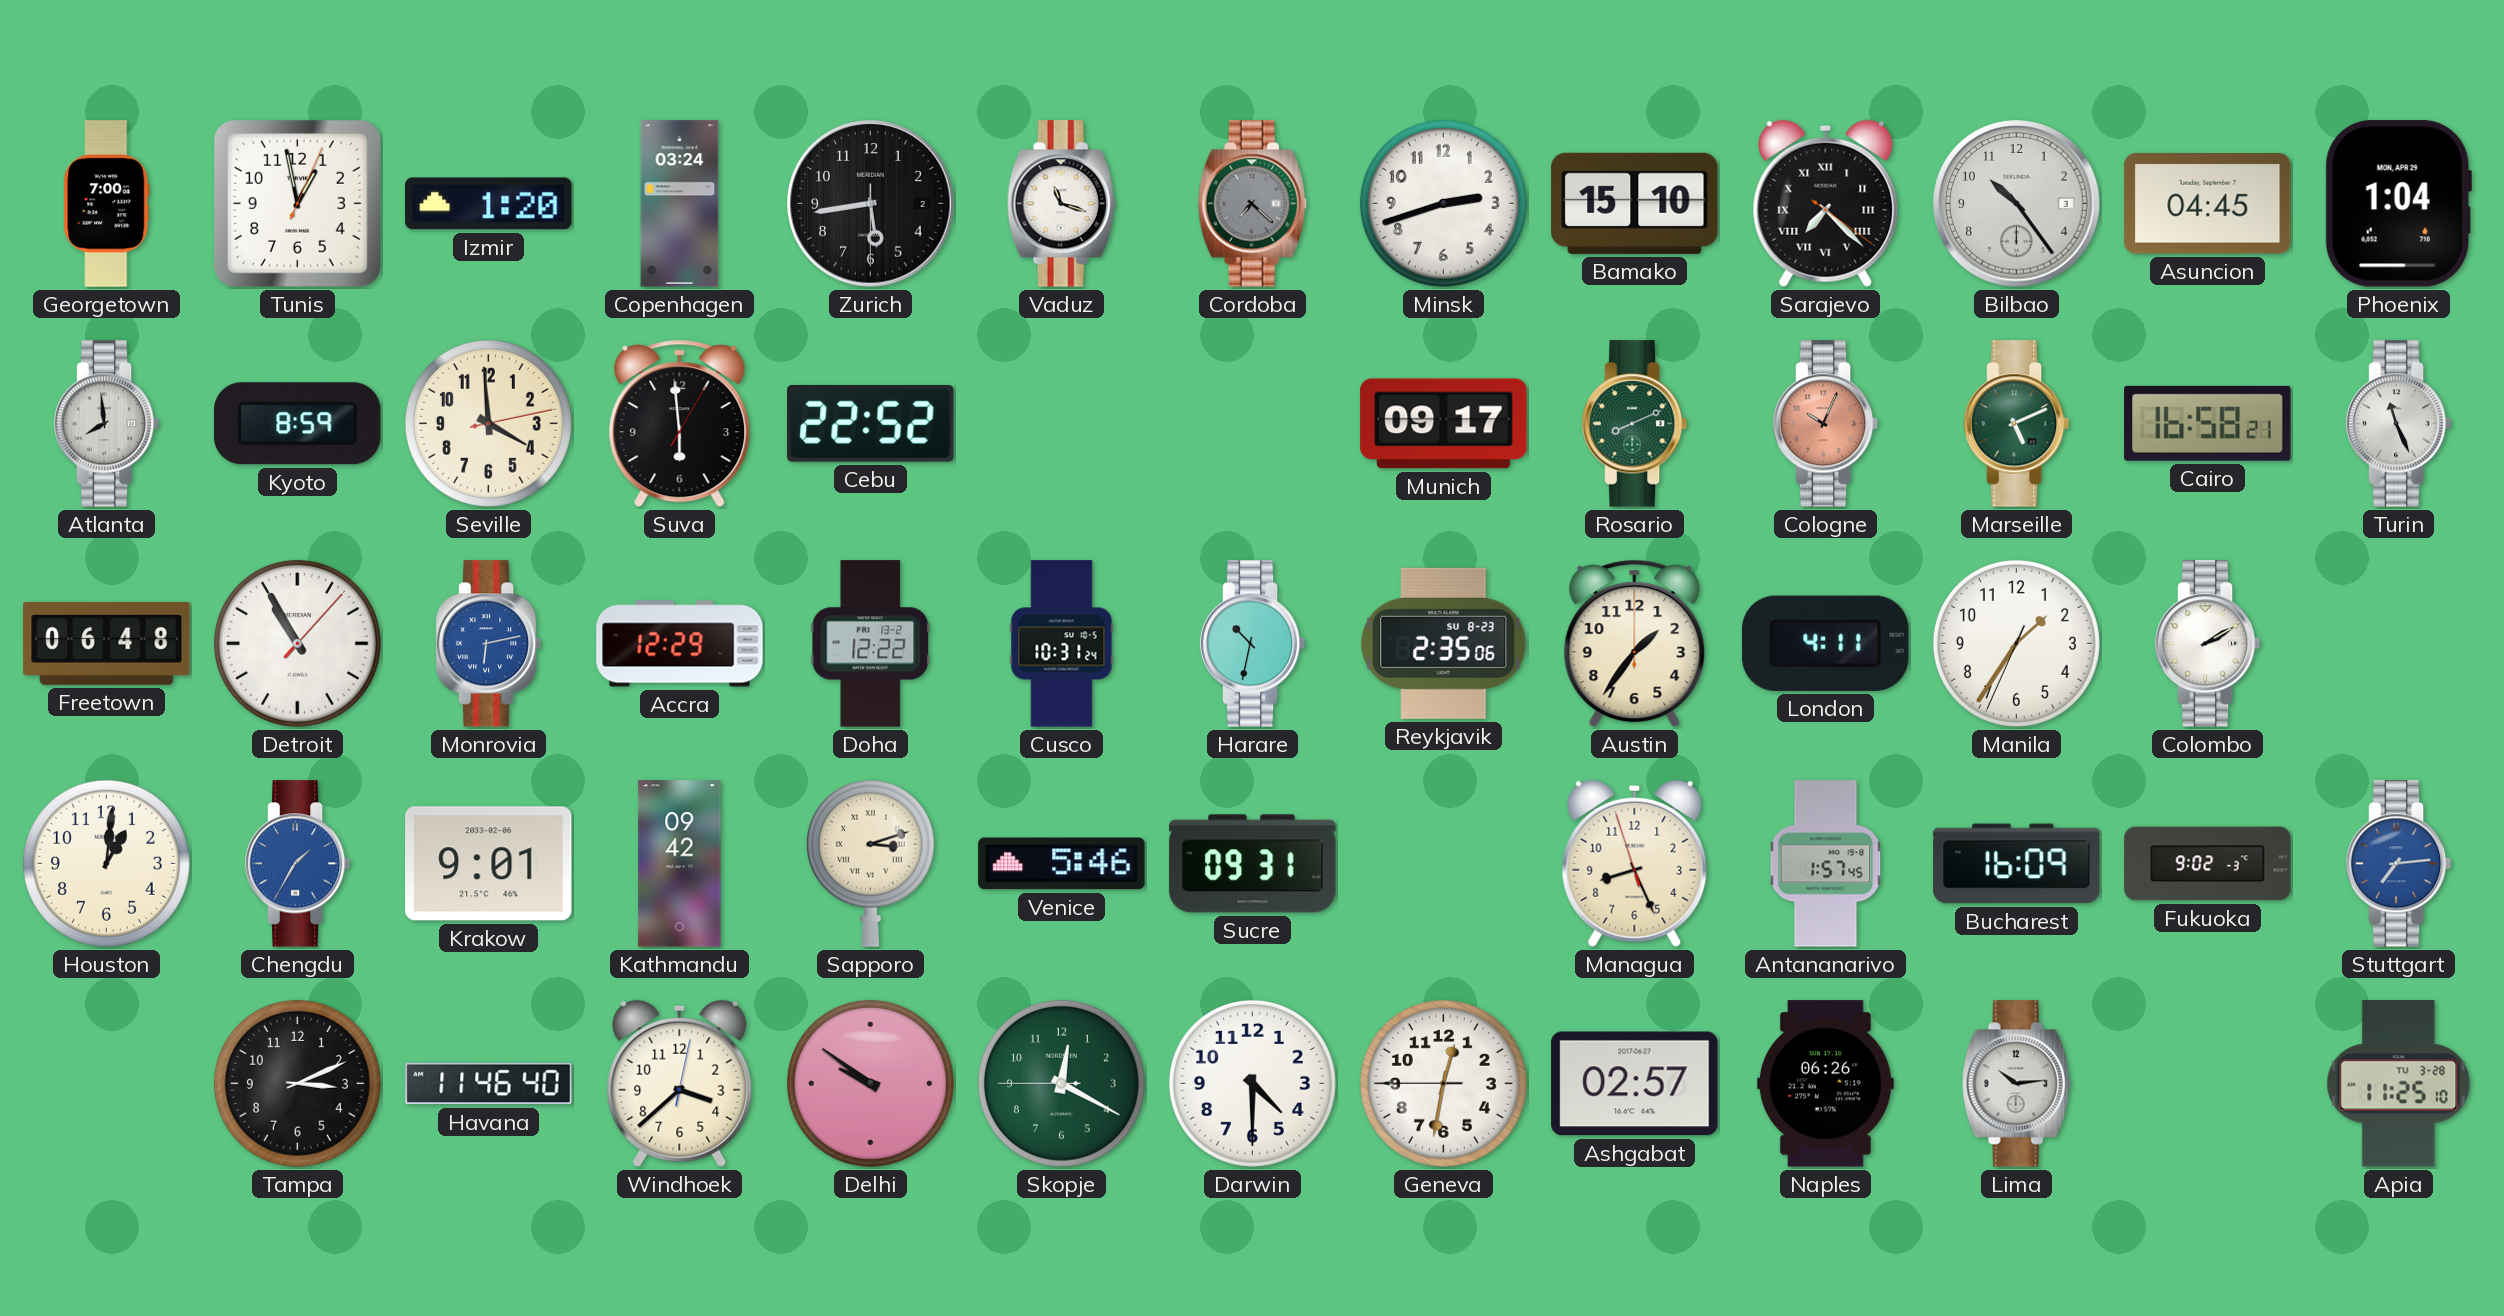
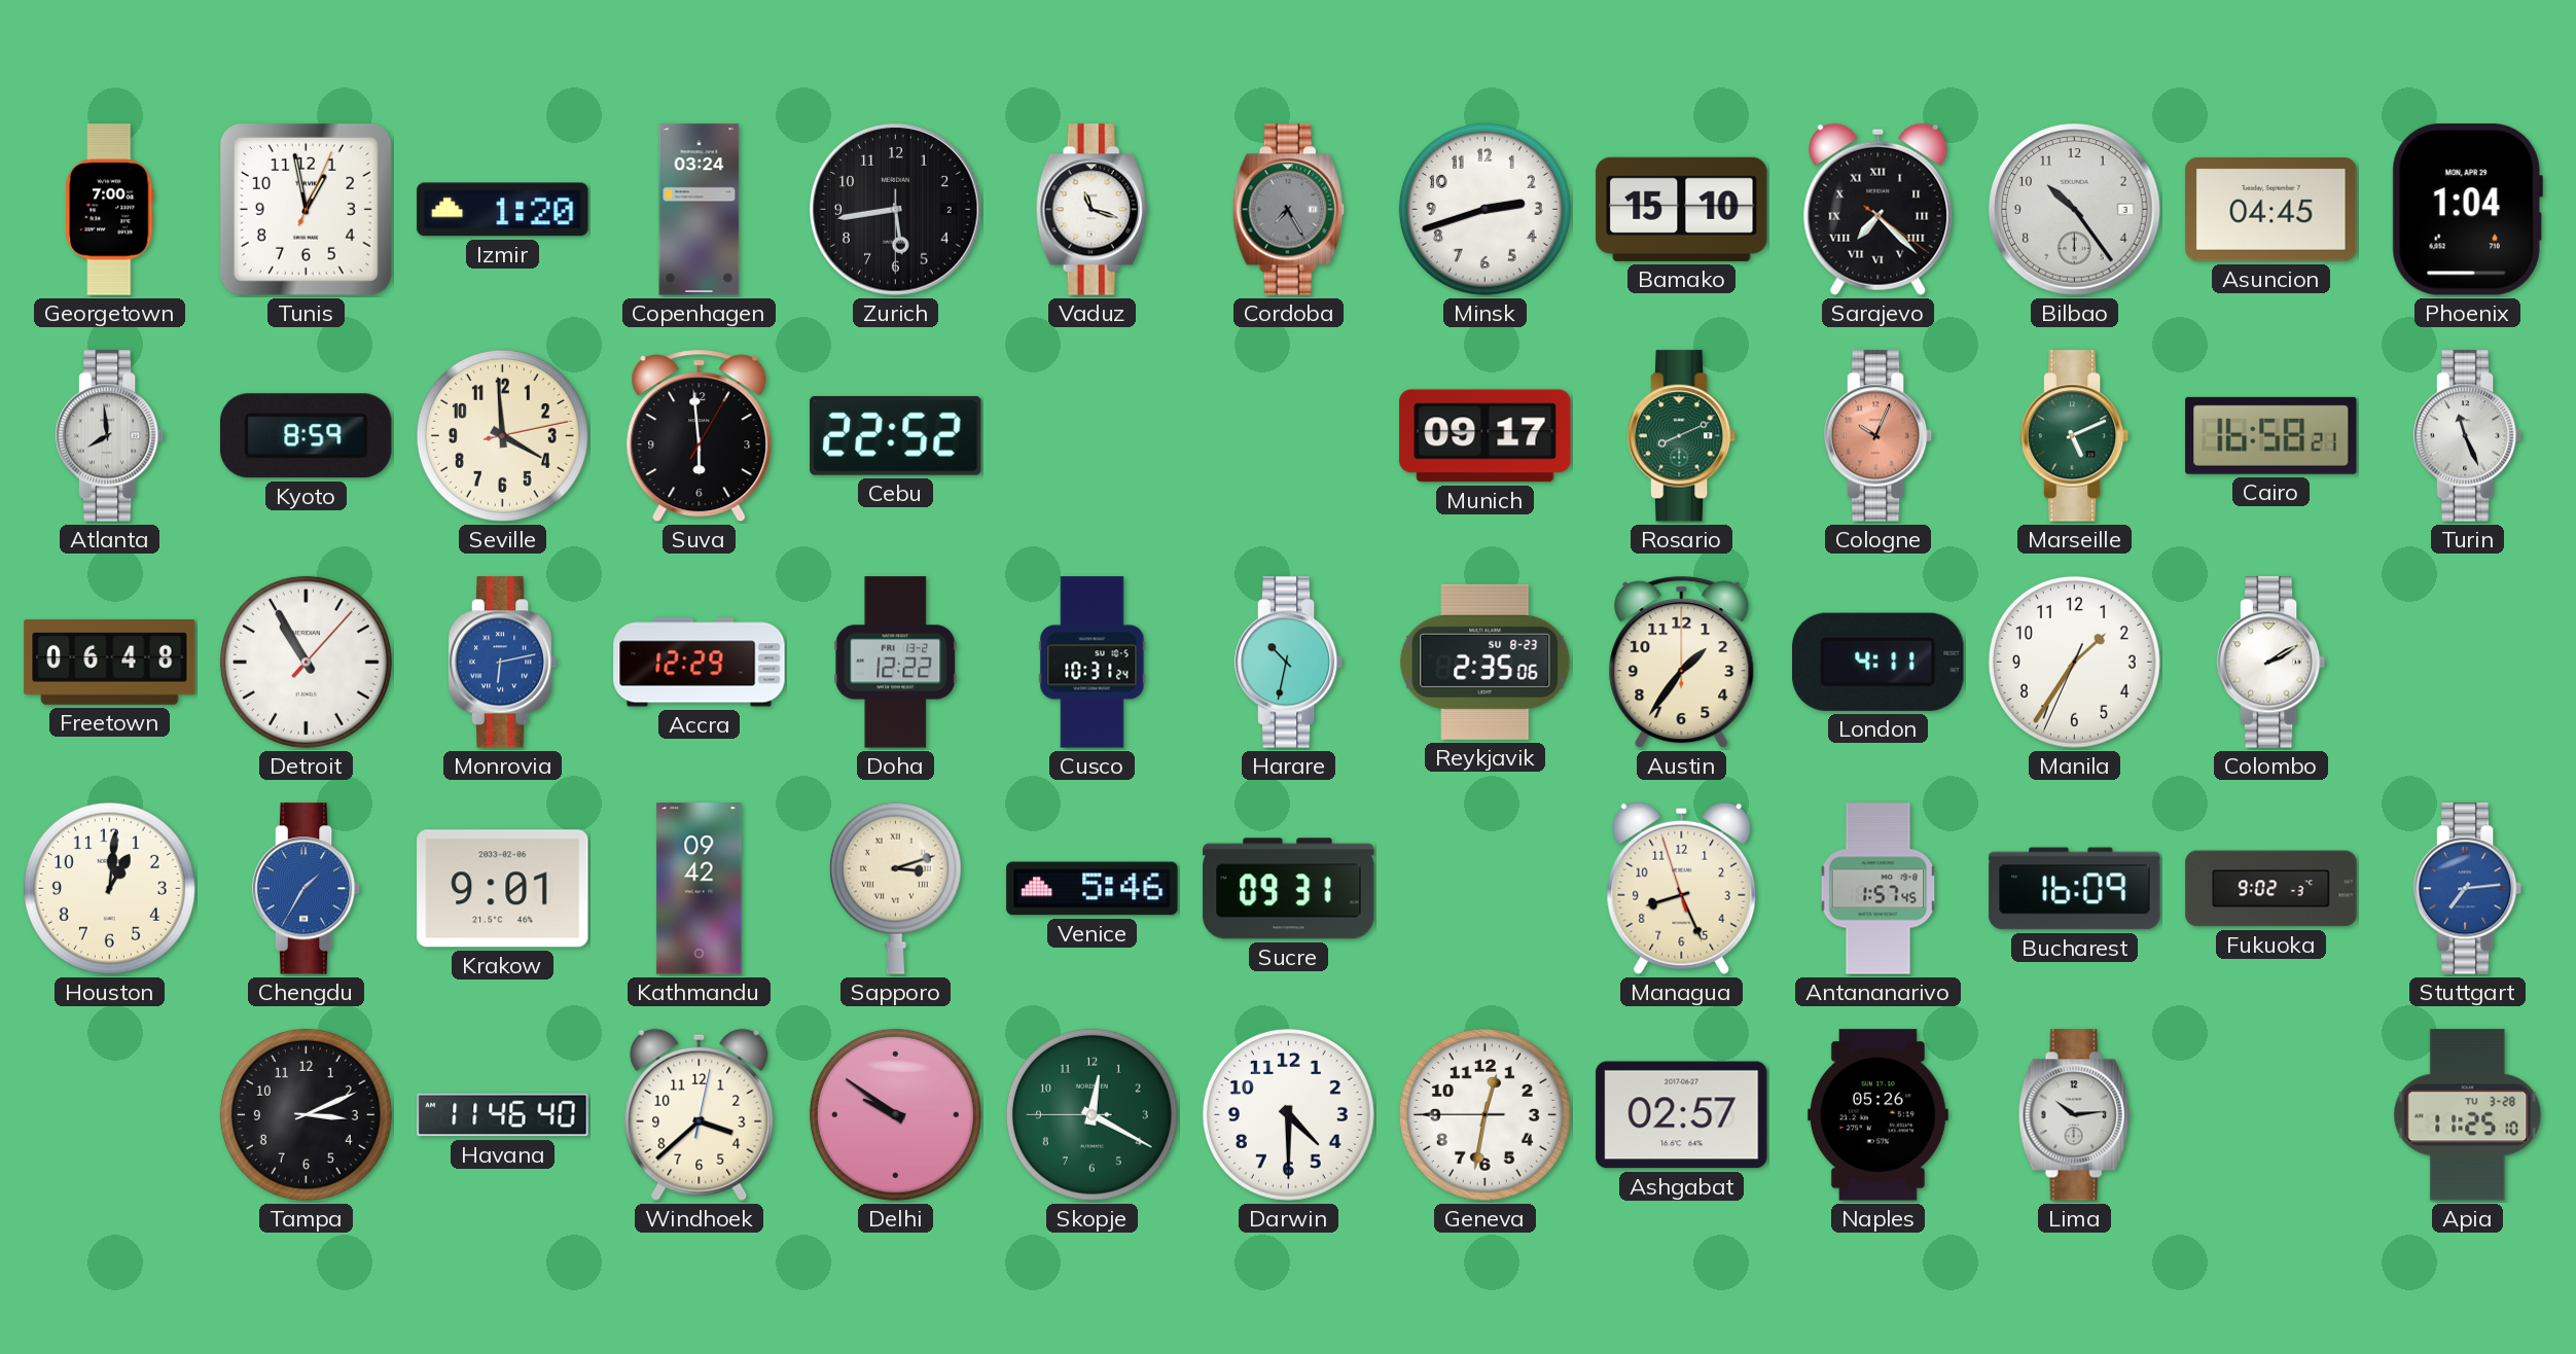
Cordoba: 7:22 -> 7:25 (1288, 210)
Naples: 06:26 -> 05:26 (1877, 1115)
